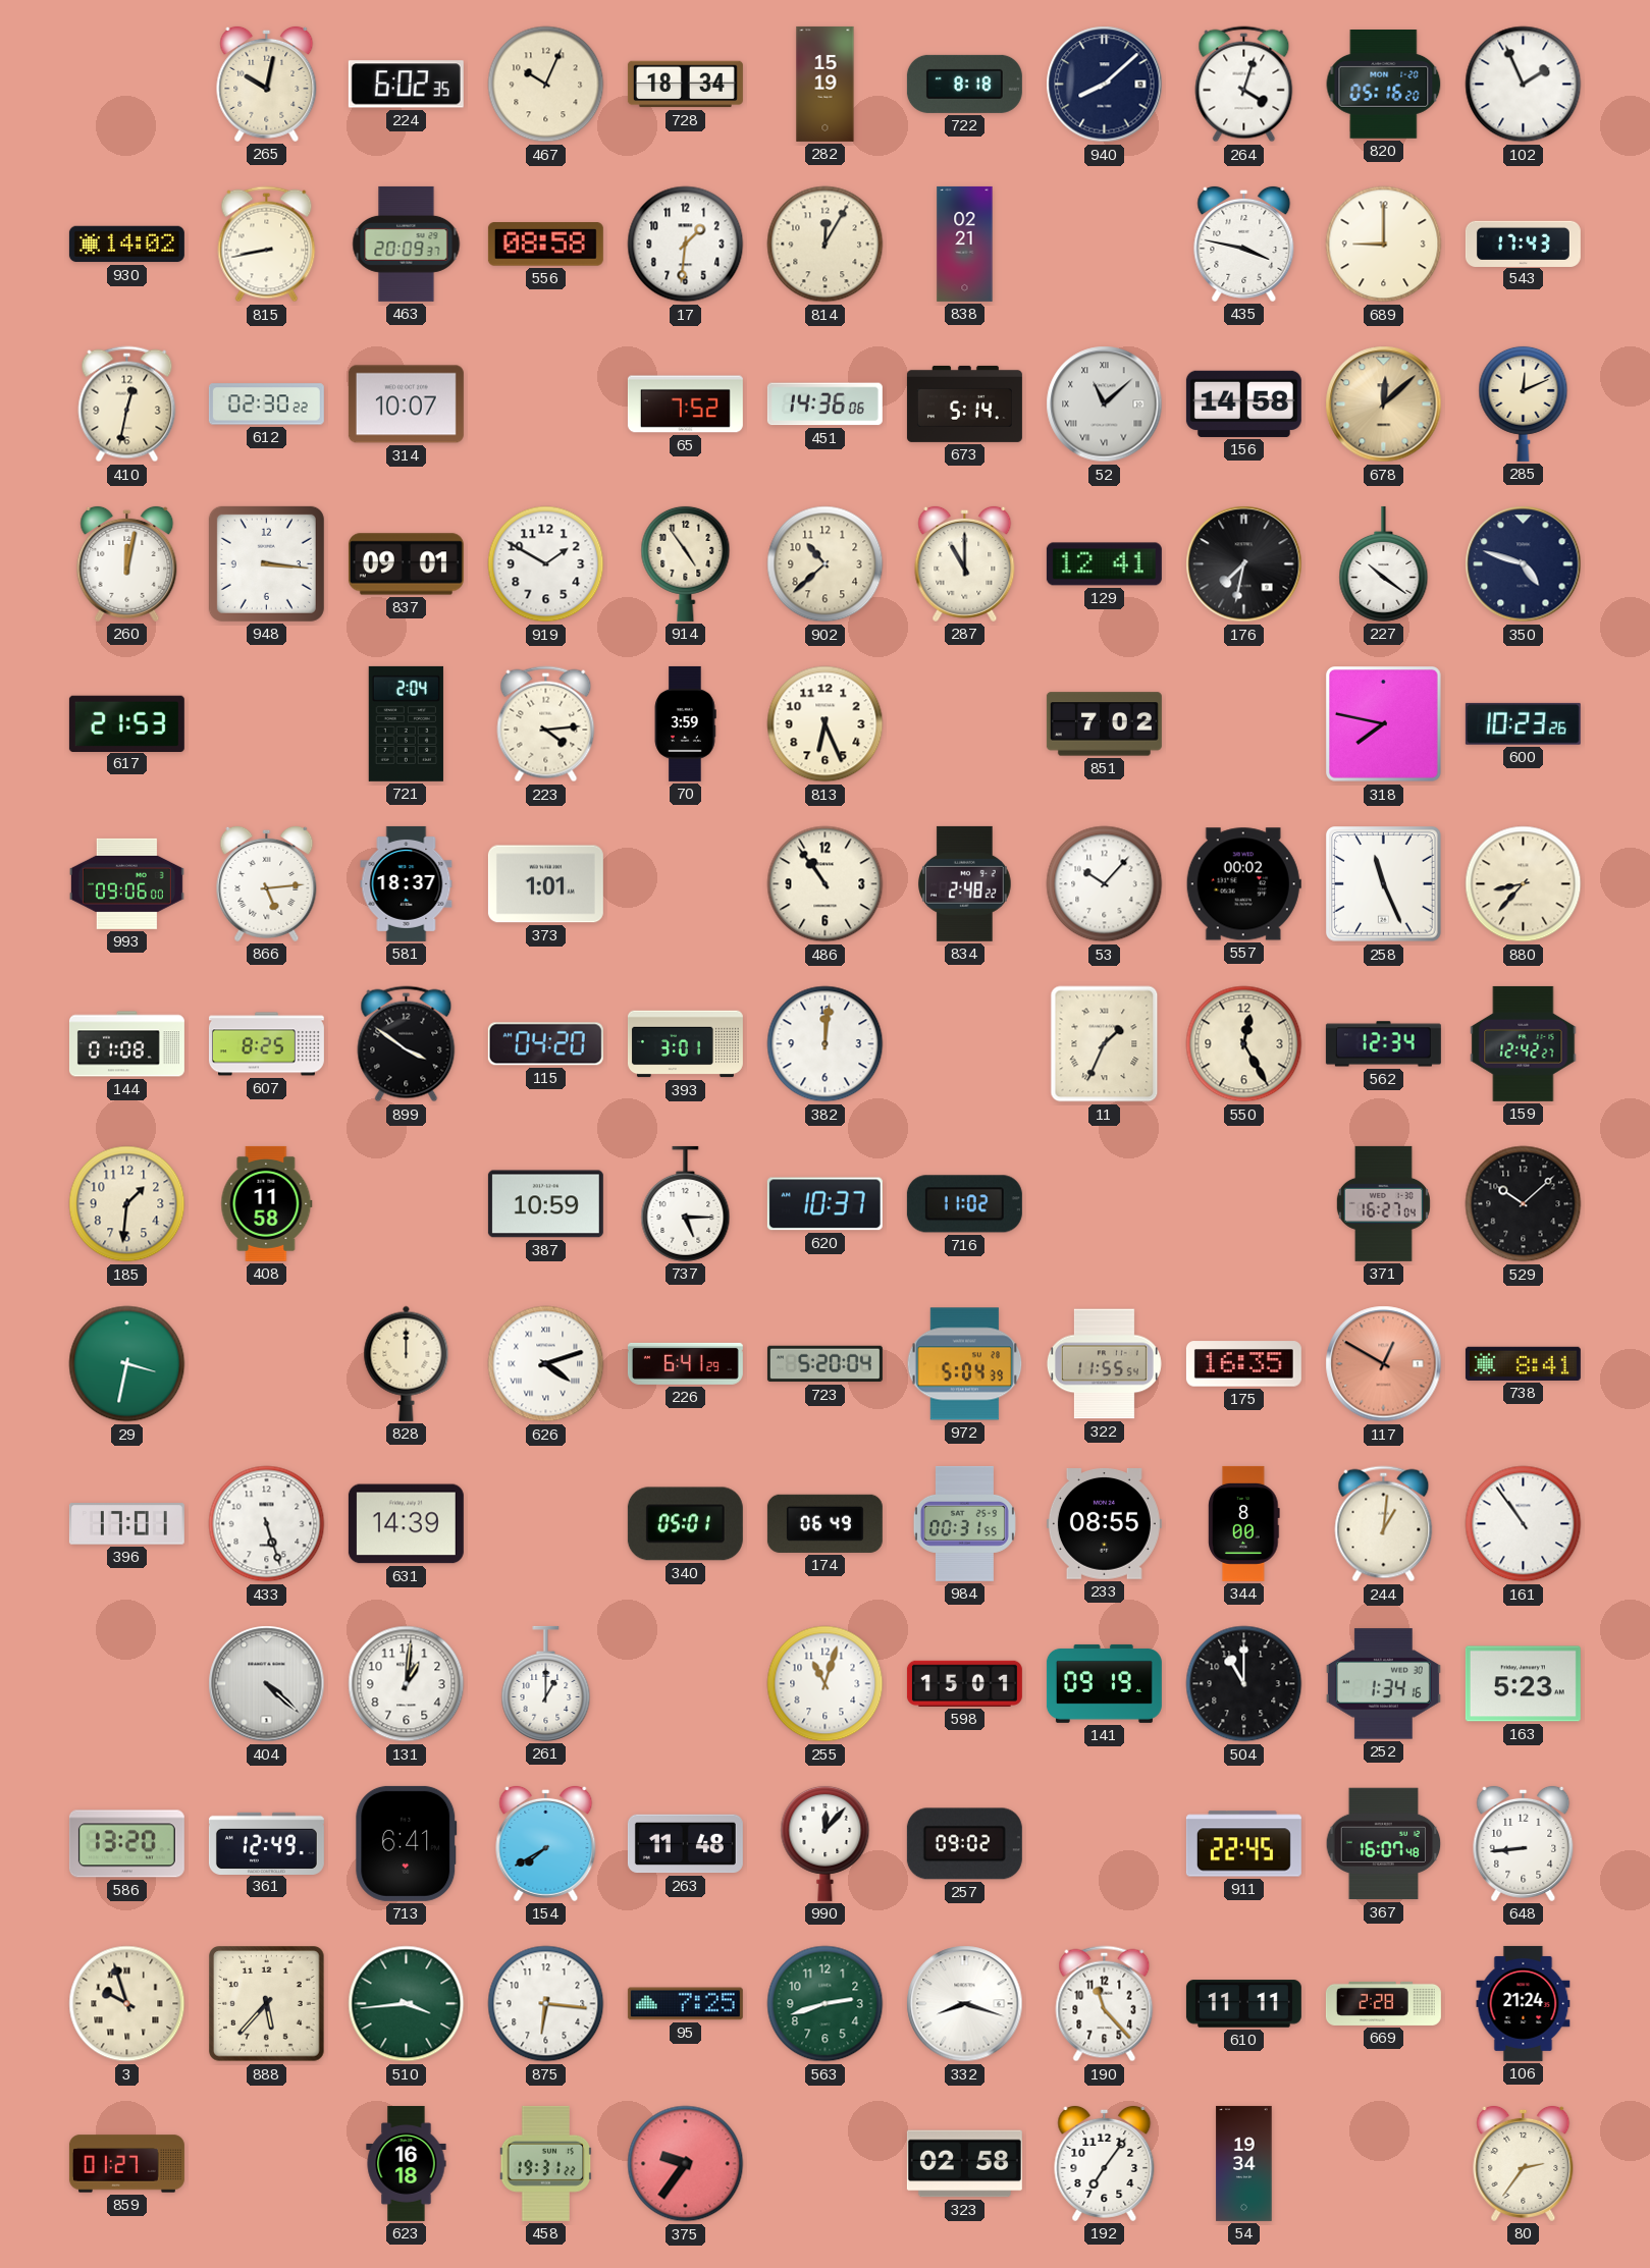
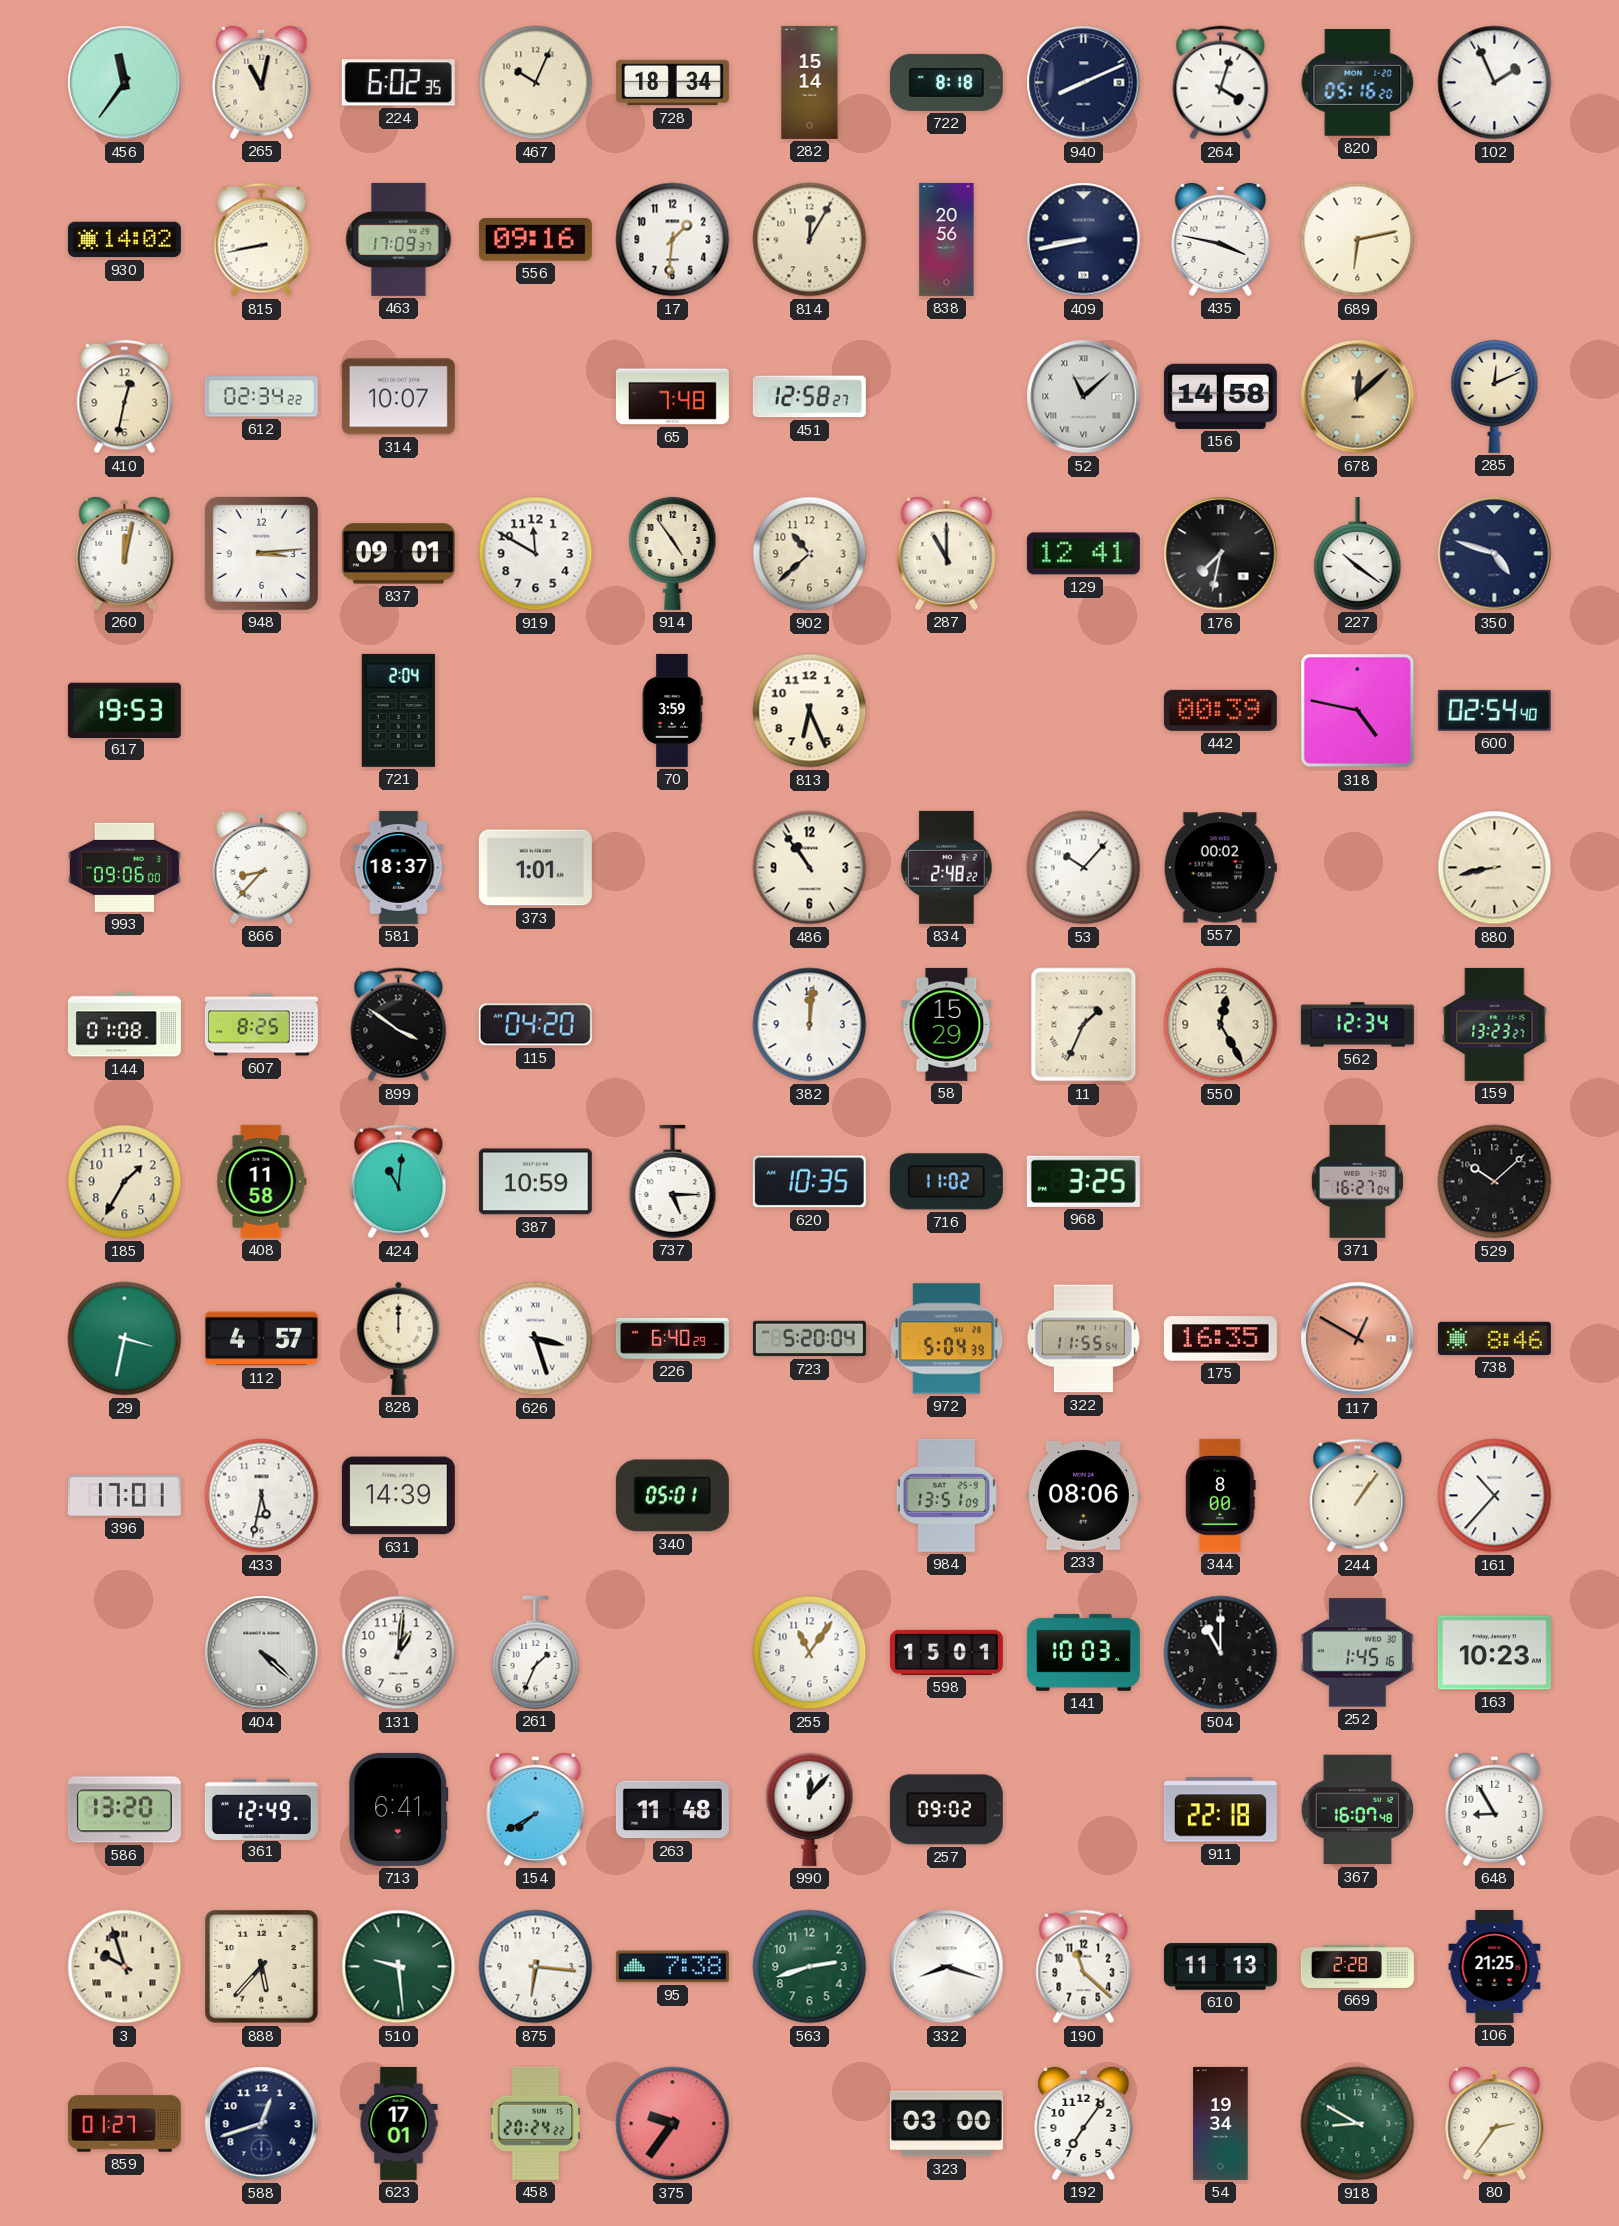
456: none -> 11:36 (125, 83)
265: 10:02 -> 11:02 (262, 82)
282: 15:19 -> 15:14 (810, 82)
940: 8:08 -> 8:11 (1084, 83)
463: 20:09 -> 17:09 (399, 239)
556: 08:58 -> 09:16 (535, 240)
838: 02:21 -> 20:56 (947, 239)
409: none -> 8:43 (1084, 240)
689: 9:00 -> 6:13 (1358, 240)
543: 17:43 -> none (1523, 244)
612: 02:30 -> 02:34 (261, 397)
65: 7:52 -> 7:48 (672, 397)
451: 14:36 -> 12:58 (809, 397)
673: 5:14 -> none (964, 403)
948: 3:16 -> 3:14 (261, 553)
919: 1:50 -> 11:50 (536, 554)
617: 21:53 -> 19:53 (124, 710)
223: 4:14 -> none (546, 724)
851: 7:02 -> none (1104, 724)
442: none -> 00:39 (1220, 710)
318: 7:47 -> 4:47 (1358, 711)
600: 10:23 -> 02:54 (1494, 710)
866: 5:14 -> 8:37 (262, 867)
258: 11:26 -> none (1384, 884)
880: 8:37 -> 8:43 (1495, 868)
393: 3:01 -> none (685, 1044)
58: none -> 15:29 (947, 1024)
159: 12:42 -> 13:23 (1495, 1024)
185: 1:31 -> 1:35 (125, 1182)
424: none -> 11:01 (399, 1182)
620: 10:37 -> 10:35 (809, 1182)
968: none -> 3:25 (1083, 1181)
112: none -> 4:57 (261, 1339)
626: 4:12 -> 3:27 (536, 1339)
226: 6:41 -> 6:40 (672, 1338)
738: 8:41 -> 8:46 (1494, 1338)
433: 5:27 -> 5:32 (262, 1496)
174: 06:49 -> none (824, 1523)
984: 00:31 -> 13:51 (946, 1495)
233: 08:55 -> 08:06 (1083, 1496)
244: 1:01 -> 1:06 (1358, 1496)
161: 10:54 -> 10:37 (1495, 1496)
261: 1:00 -> 1:34 (536, 1652)
255: 11:03 -> 11:06 (810, 1653)
141: 09:19 -> 10:03 (1083, 1652)
252: 1:34 -> 1:45 (1357, 1653)
163: 5:23 -> 10:23 (1494, 1653)
911: 22:45 -> 22:18 (1220, 1810)
648: 8:44 -> 8:55 (1495, 1809)
510: 3:44 -> 9:29 (399, 1967)
95: 7:25 -> 7:38 (672, 1967)
190: 11:23 -> 11:22 (1084, 1967)
610: 11:11 -> 11:13 (1220, 1967)
106: 21:24 -> 21:25 (1495, 1966)
588: none -> 12:42 (262, 2124)
623: 16:18 -> 17:01 (399, 2123)
458: 19:31 -> 20:24 (536, 2123)
323: 02:58 -> 03:00 (946, 2124)
918: none -> 8:50 (1358, 2124)
